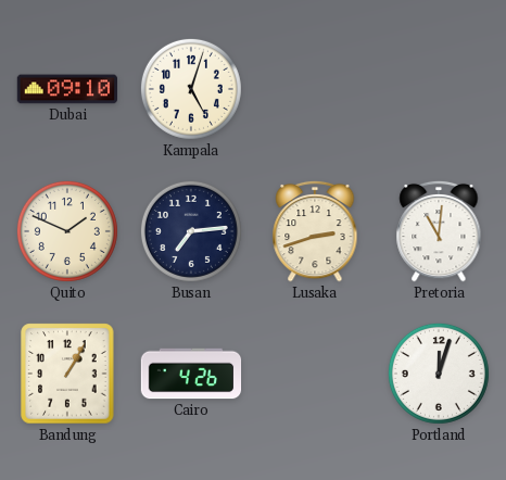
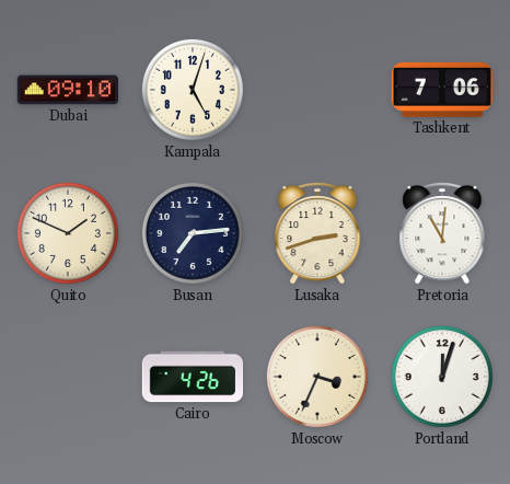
Tashkent: none -> 7:06 (441, 90)
Bandung: 1:05 -> none (67, 374)
Moscow: none -> 3:34 (317, 377)
